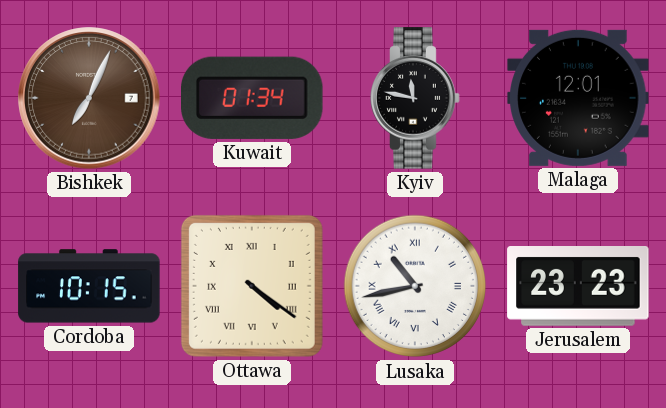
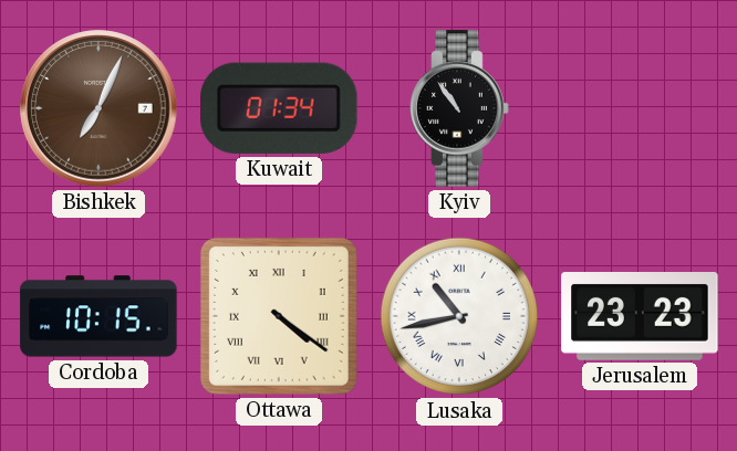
Kyiv: 11:47 -> 10:54 (459, 108)
Malaga: 12:01 -> none (578, 98)
